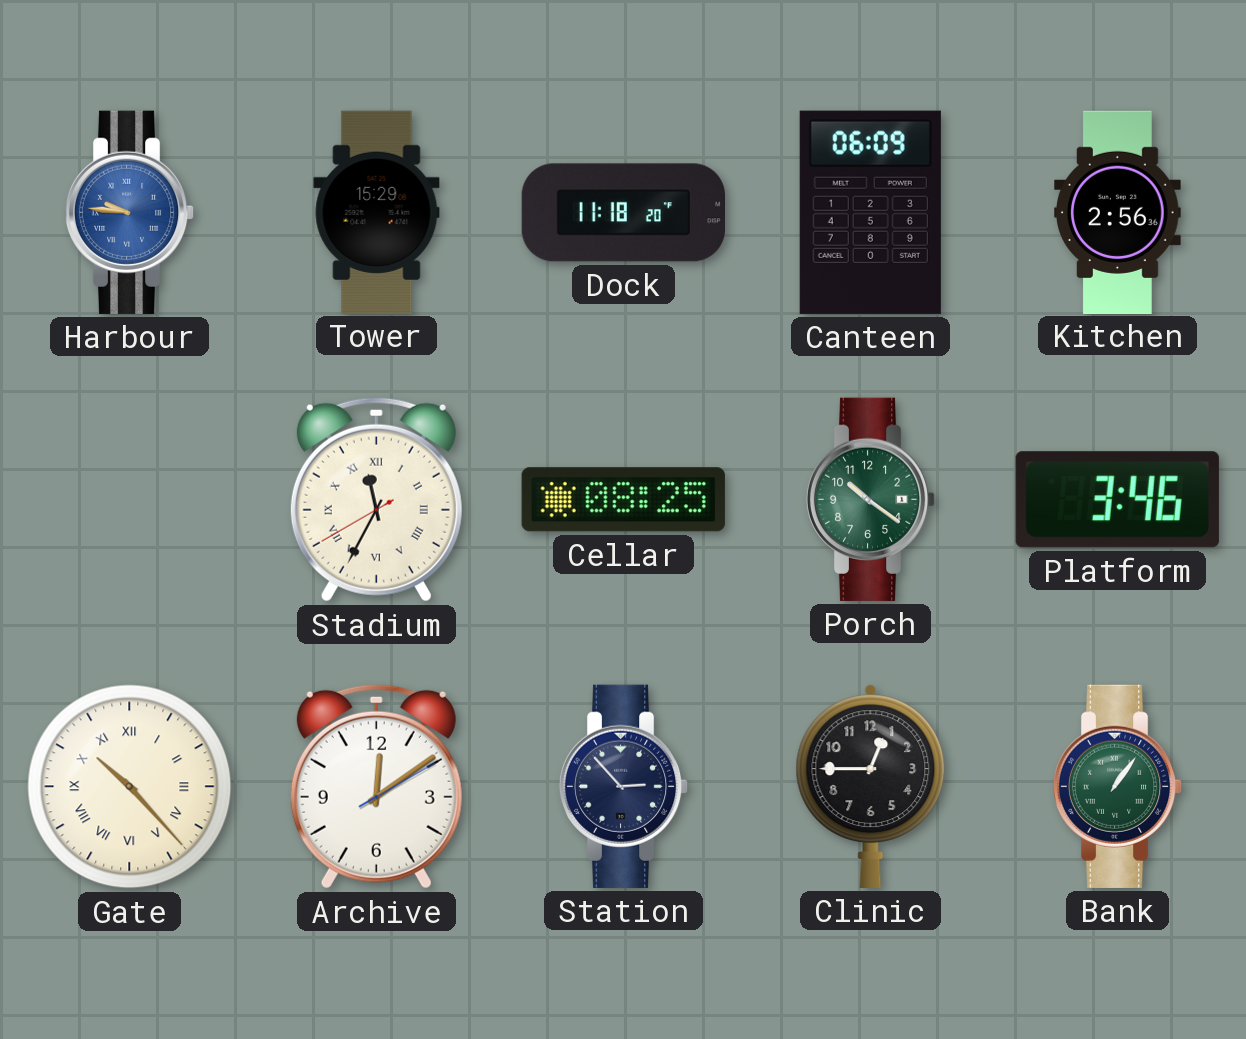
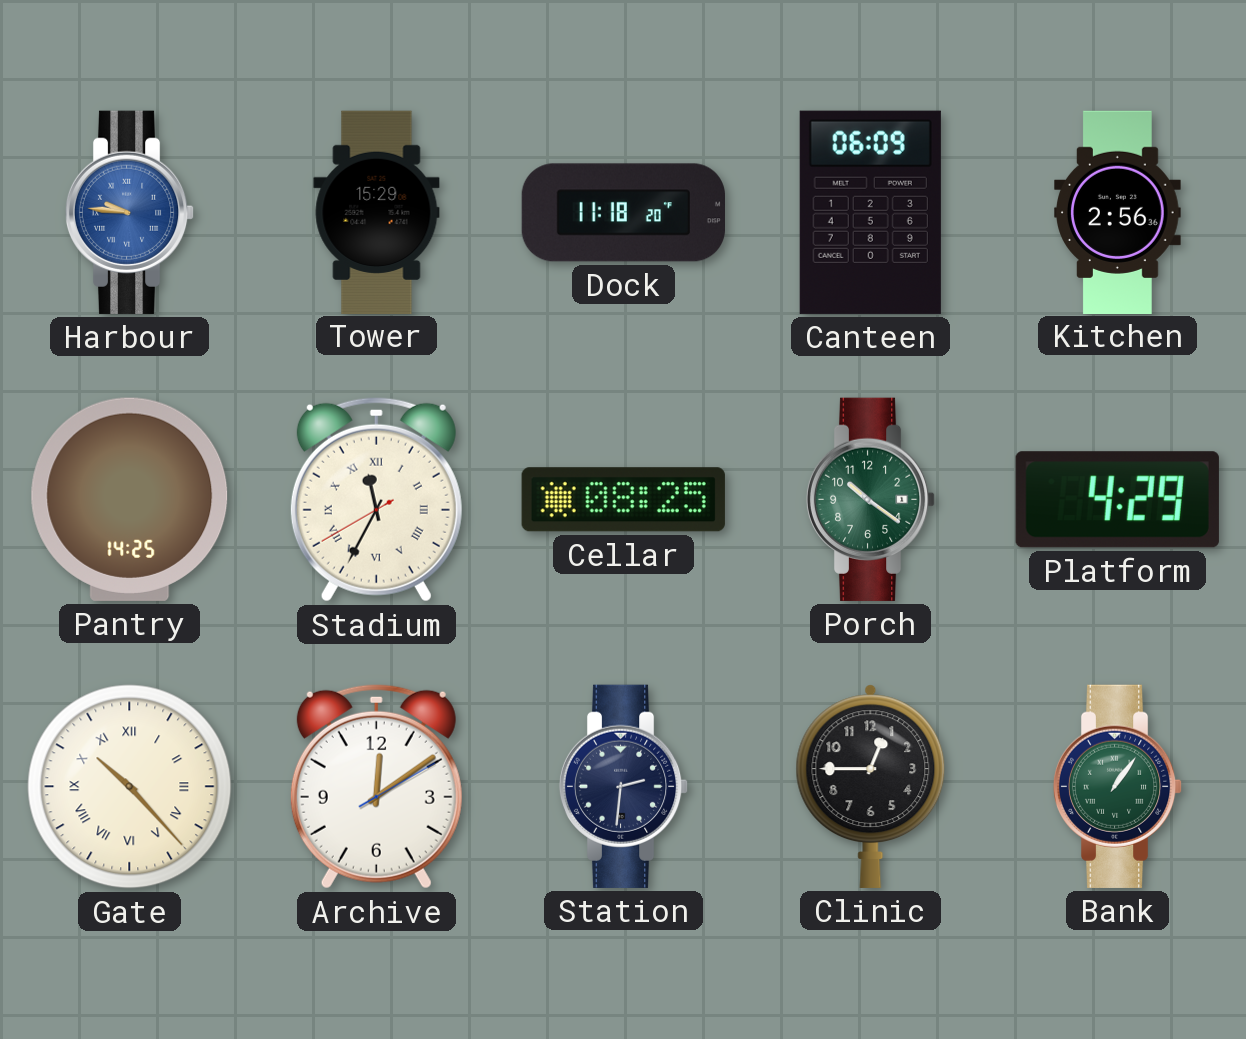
Pantry: none -> 14:25 (130, 499)
Platform: 3:46 -> 4:29 (1117, 500)
Station: 2:53 -> 2:31 (624, 786)
